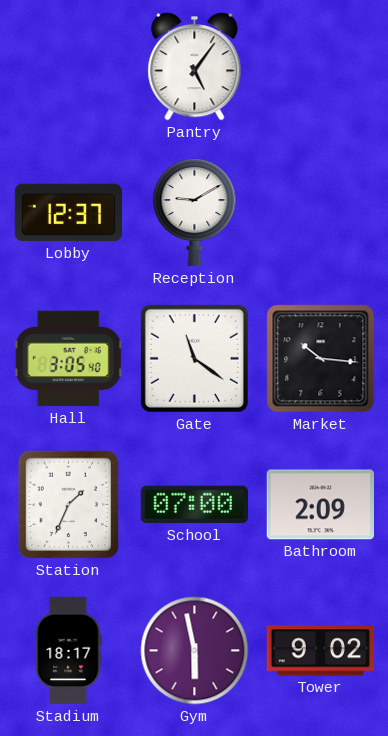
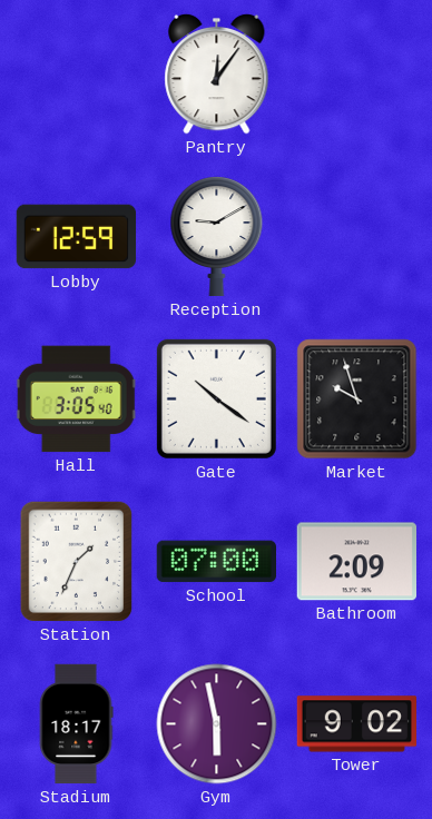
Pantry: 5:06 -> 12:06 (217, 73)
Lobby: 12:37 -> 12:59 (77, 237)
Gate: 11:21 -> 10:21 (216, 398)
Market: 10:16 -> 9:57 (357, 399)
